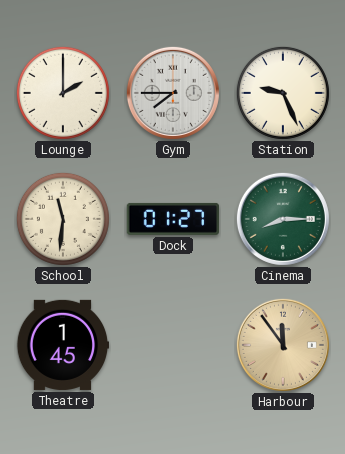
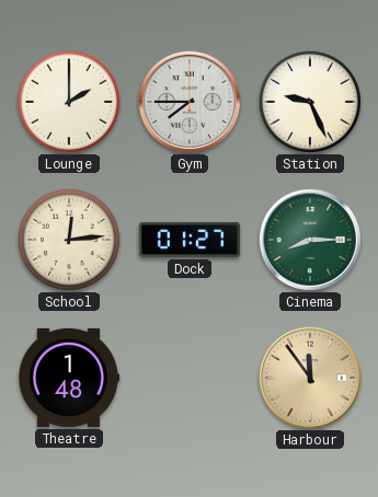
School: 11:31 -> 12:14 (69, 240)
Theatre: 1:45 -> 1:48 (69, 378)
